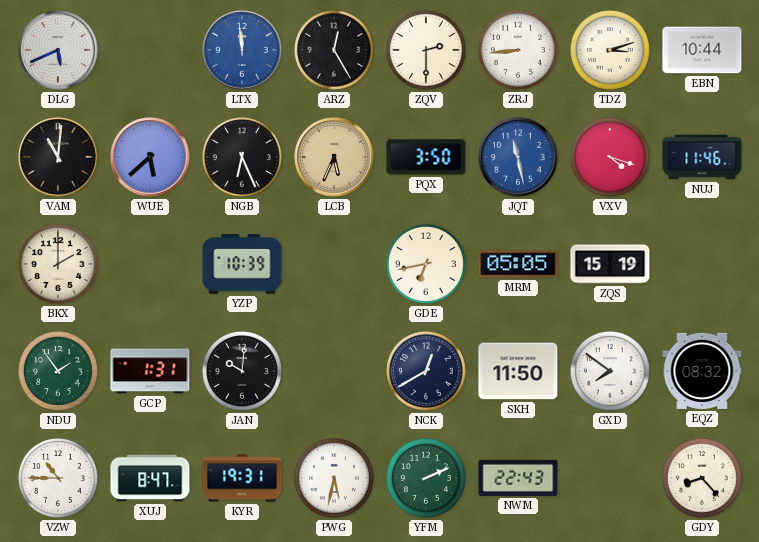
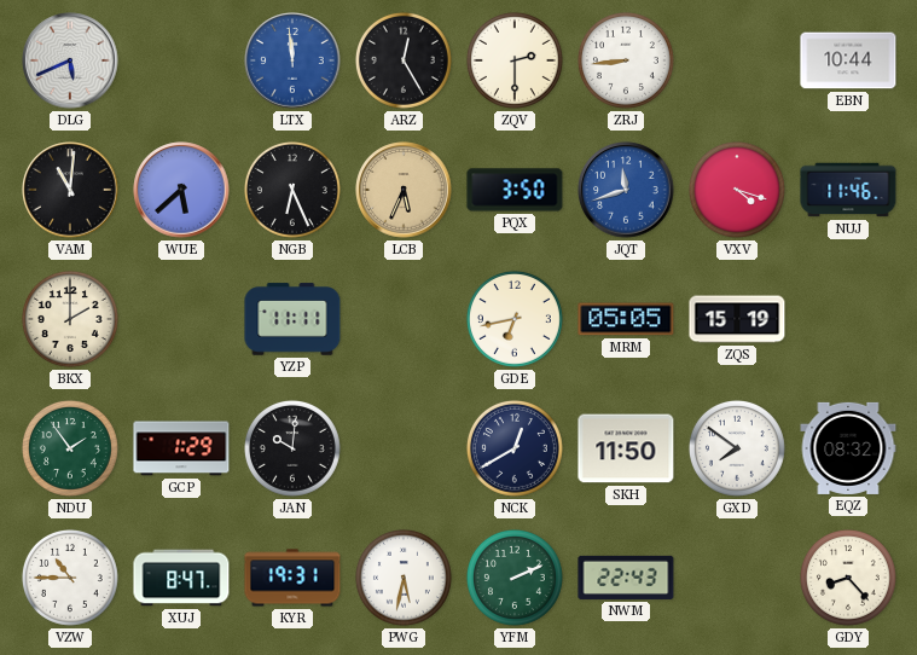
TDZ: 3:12 -> none (610, 50)
JQT: 11:28 -> 11:42 (626, 190)
YZP: 10:39 -> 11:11 (292, 319)
GCP: 1:31 -> 1:29 (181, 448)
